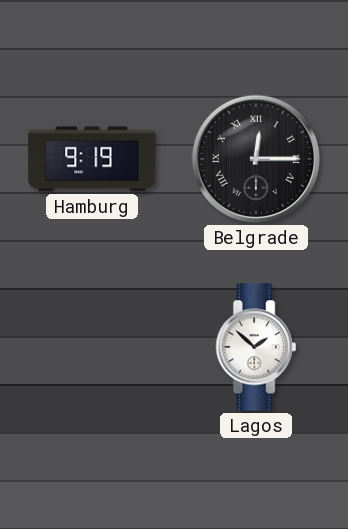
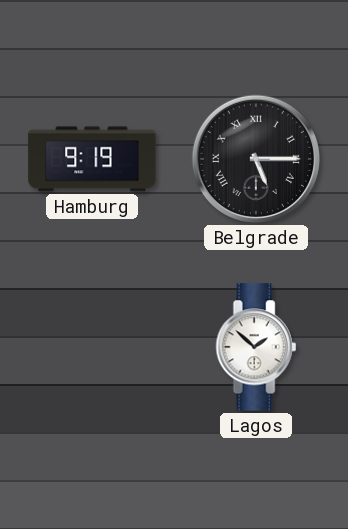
Belgrade: 12:15 -> 5:15 (256, 159)
